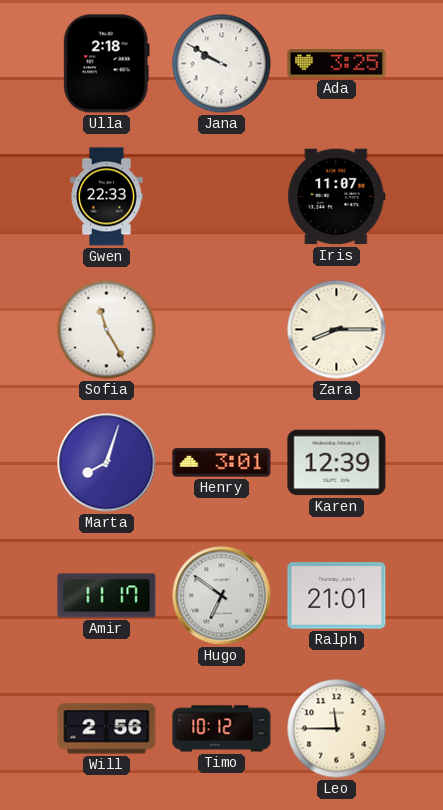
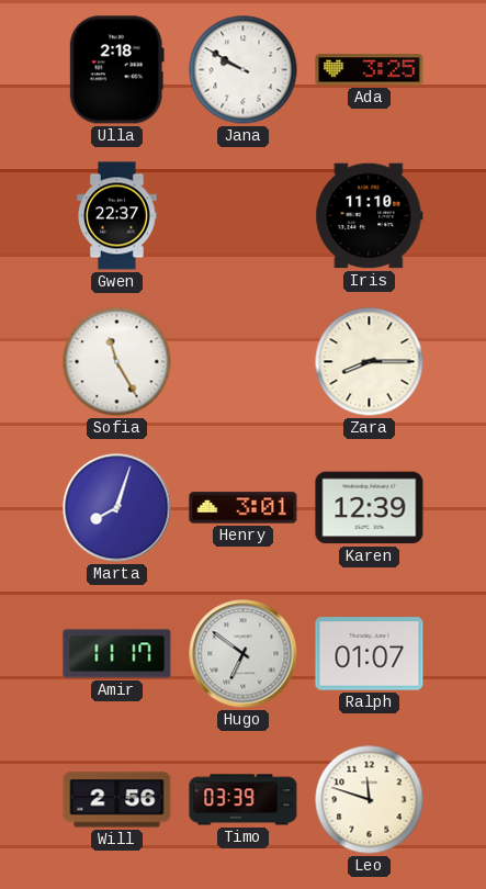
Gwen: 22:33 -> 22:37 (117, 216)
Iris: 11:07 -> 11:10 (370, 216)
Ralph: 21:01 -> 01:07 (370, 654)
Timo: 10:12 -> 03:39 (244, 800)
Leo: 11:45 -> 11:48 (370, 800)
